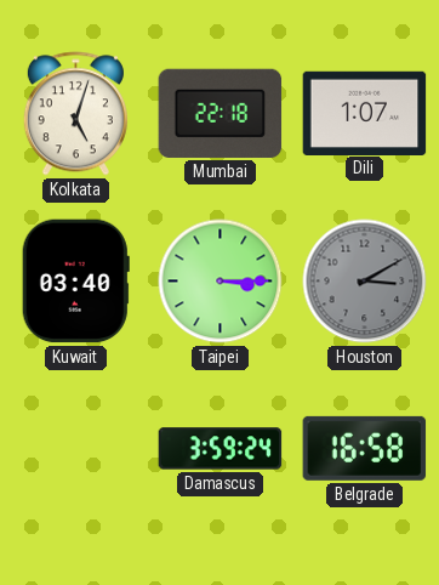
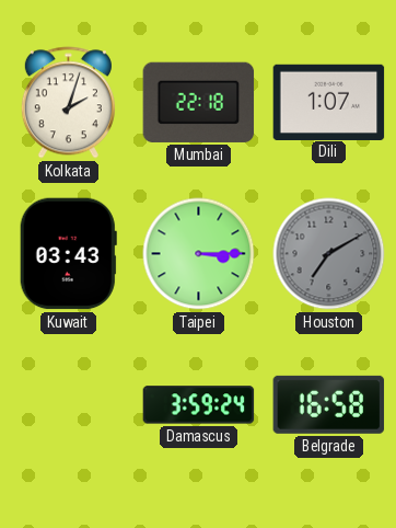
Kolkata: 5:03 -> 2:03 (68, 103)
Kuwait: 03:40 -> 03:43 (68, 254)
Houston: 3:10 -> 7:10 (329, 254)
